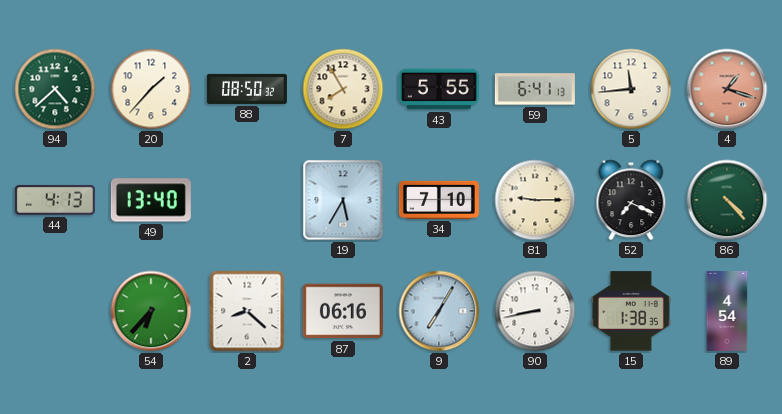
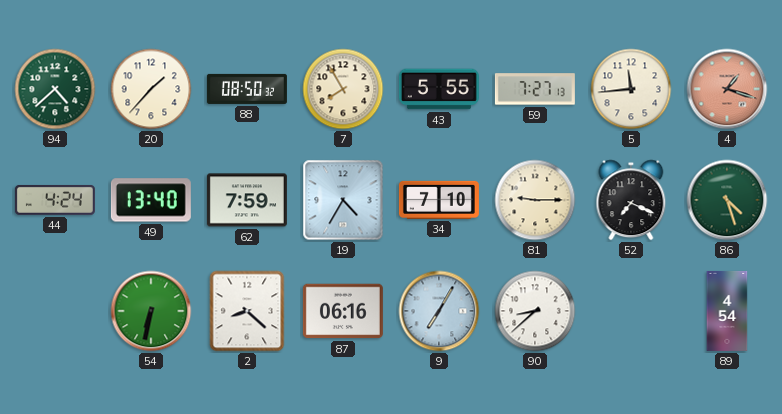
59: 6:41 -> 7:27 (535, 89)
44: 4:13 -> 4:24 (55, 200)
62: none -> 7:59 (247, 200)
19: 5:35 -> 4:35 (343, 200)
86: 4:23 -> 4:27 (727, 200)
54: 6:37 -> 6:32 (151, 311)
90: 8:43 -> 8:38 (535, 311)
15: 1:38 -> none (631, 311)
